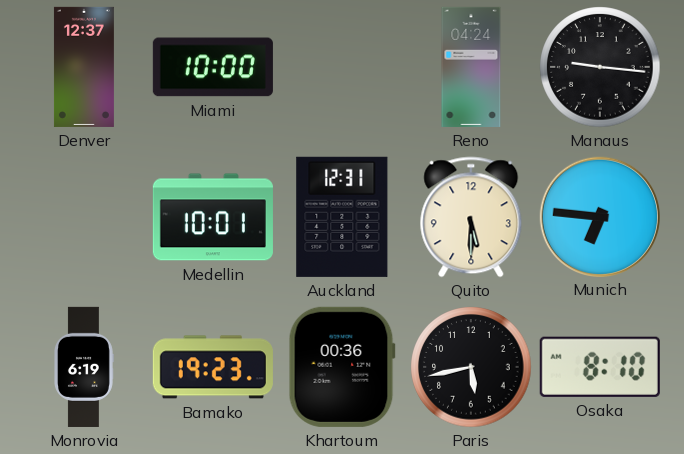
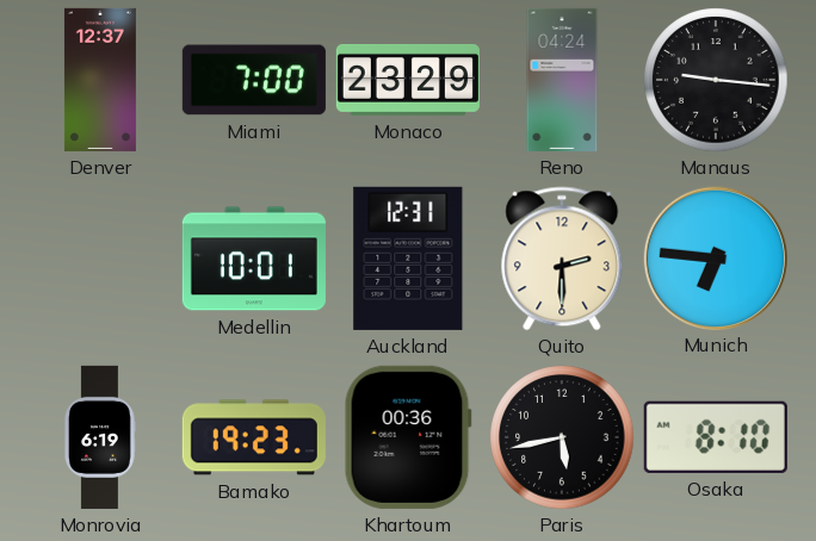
Miami: 10:00 -> 7:00 (254, 80)
Monaco: none -> 23:29 (408, 80)
Quito: 5:30 -> 2:30 (562, 259)
